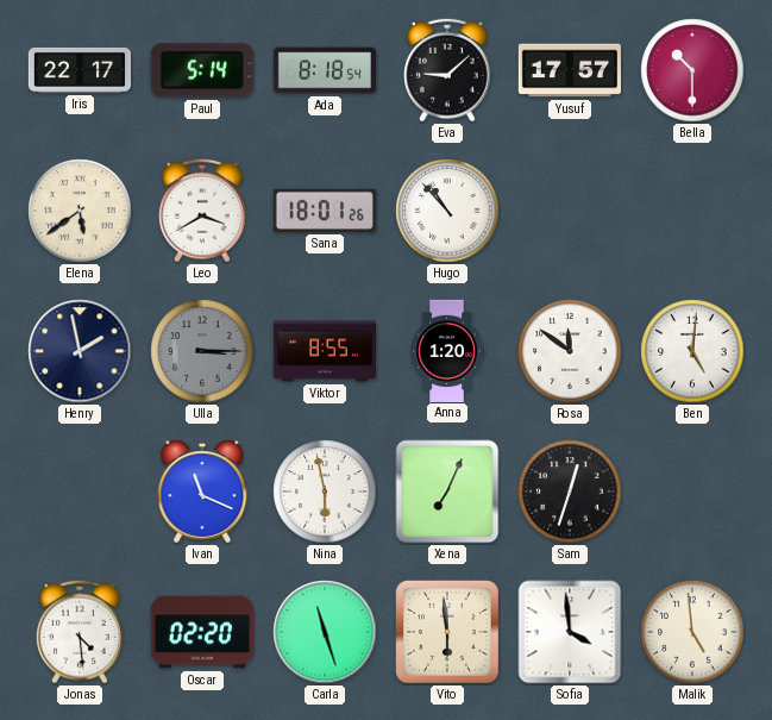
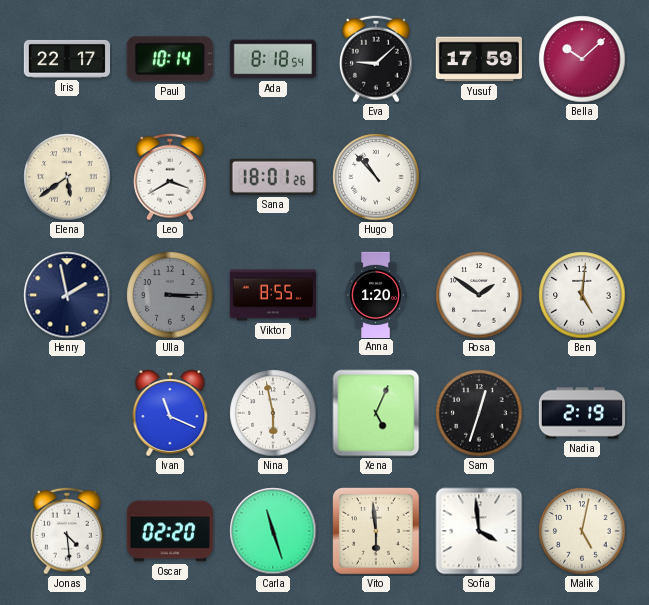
Paul: 5:14 -> 10:14 (170, 59)
Yusuf: 17:57 -> 17:59 (479, 59)
Bella: 10:30 -> 10:08 (582, 59)
Rosa: 11:51 -> 1:51 (479, 295)
Xena: 7:04 -> 5:04 (376, 413)
Nadia: none -> 2:19 (581, 413)
Malik: 4:59 -> 5:02 (582, 531)
